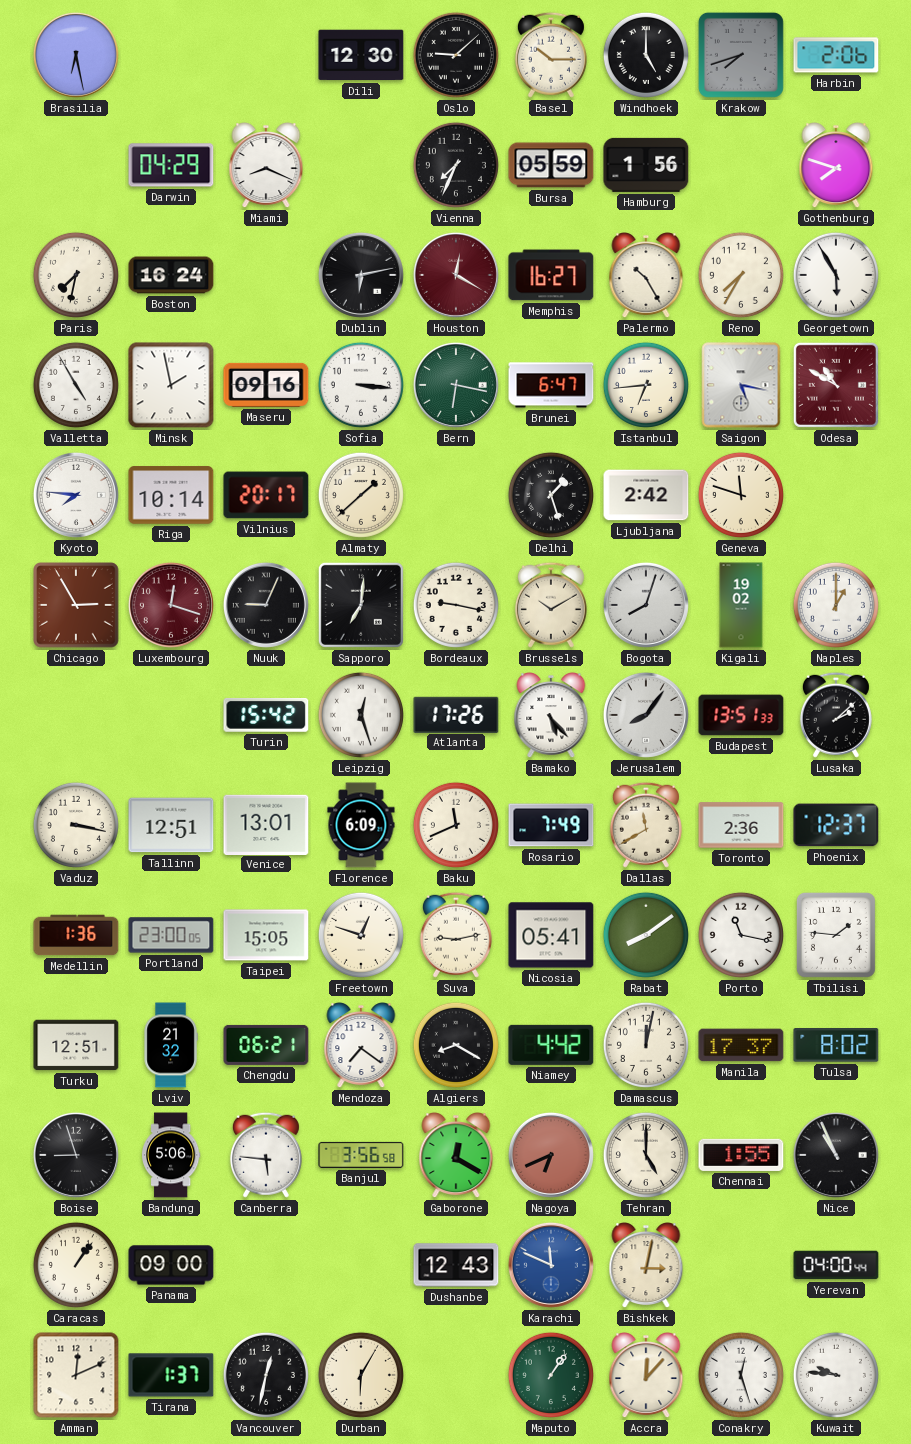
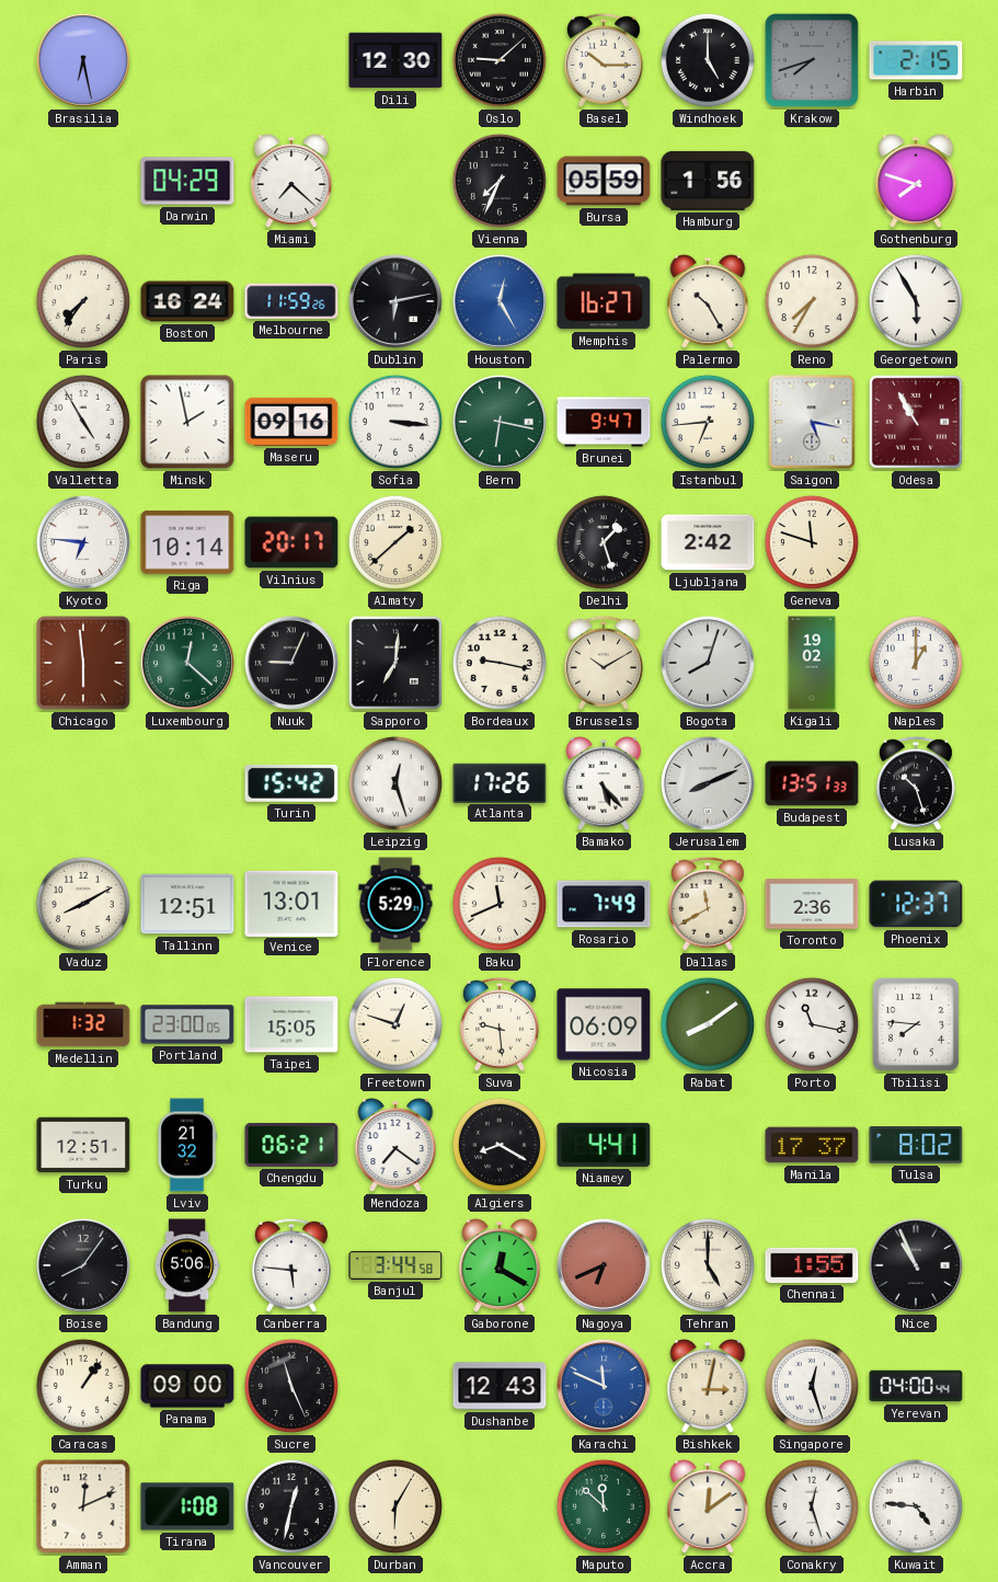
Harbin: 2:06 -> 2:15 (916, 60)
Miami: 8:19 -> 7:22 (291, 182)
Paris: 7:32 -> 7:36 (83, 301)
Melbourne: none -> 11:59 (291, 301)
Houston: 12:20 -> 12:25 (500, 301)
Houston dial: burgundy -> blue (500, 301)
Brunei: 6:47 -> 9:47 (604, 422)
Odesa: 10:50 -> 10:55 (916, 422)
Kyoto: 7:46 -> 6:46 (83, 542)
Chicago: 2:55 -> 5:59 (83, 663)
Luxembourg: 12:18 -> 12:22 (187, 663)
Luxembourg dial: burgundy -> green (187, 663)
Jerusalem: 8:06 -> 8:11 (708, 783)
Lusaka: 2:08 -> 10:27 (916, 783)
Vaduz: 3:17 -> 8:10 (83, 904)
Florence: 6:09 -> 5:29 (395, 904)
Medellin: 1:36 -> 1:32 (83, 1024)
Suva: 9:13 -> 9:29 (500, 1024)
Nicosia: 05:41 -> 06:09 (604, 1024)
Tbilisi: 1:46 -> 7:46 (916, 1024)
Niamey: 4:42 -> 4:41 (604, 1145)
Damascus: 12:02 -> none (646, 1045)
Boise: 8:57 -> 8:06 (83, 1265)
Banjul: 3:56 -> 3:44 (395, 1265)
Sucre: none -> 11:26 (291, 1386)
Singapore: none -> 12:27 (812, 1386)
Tirana: 1:37 -> 1:08 (187, 1506)
Maputo: 1:06 -> 11:52 (604, 1506)
Accra: 12:07 -> 12:09 (708, 1508)
Kuwait: 9:46 -> 4:46 (916, 1506)
